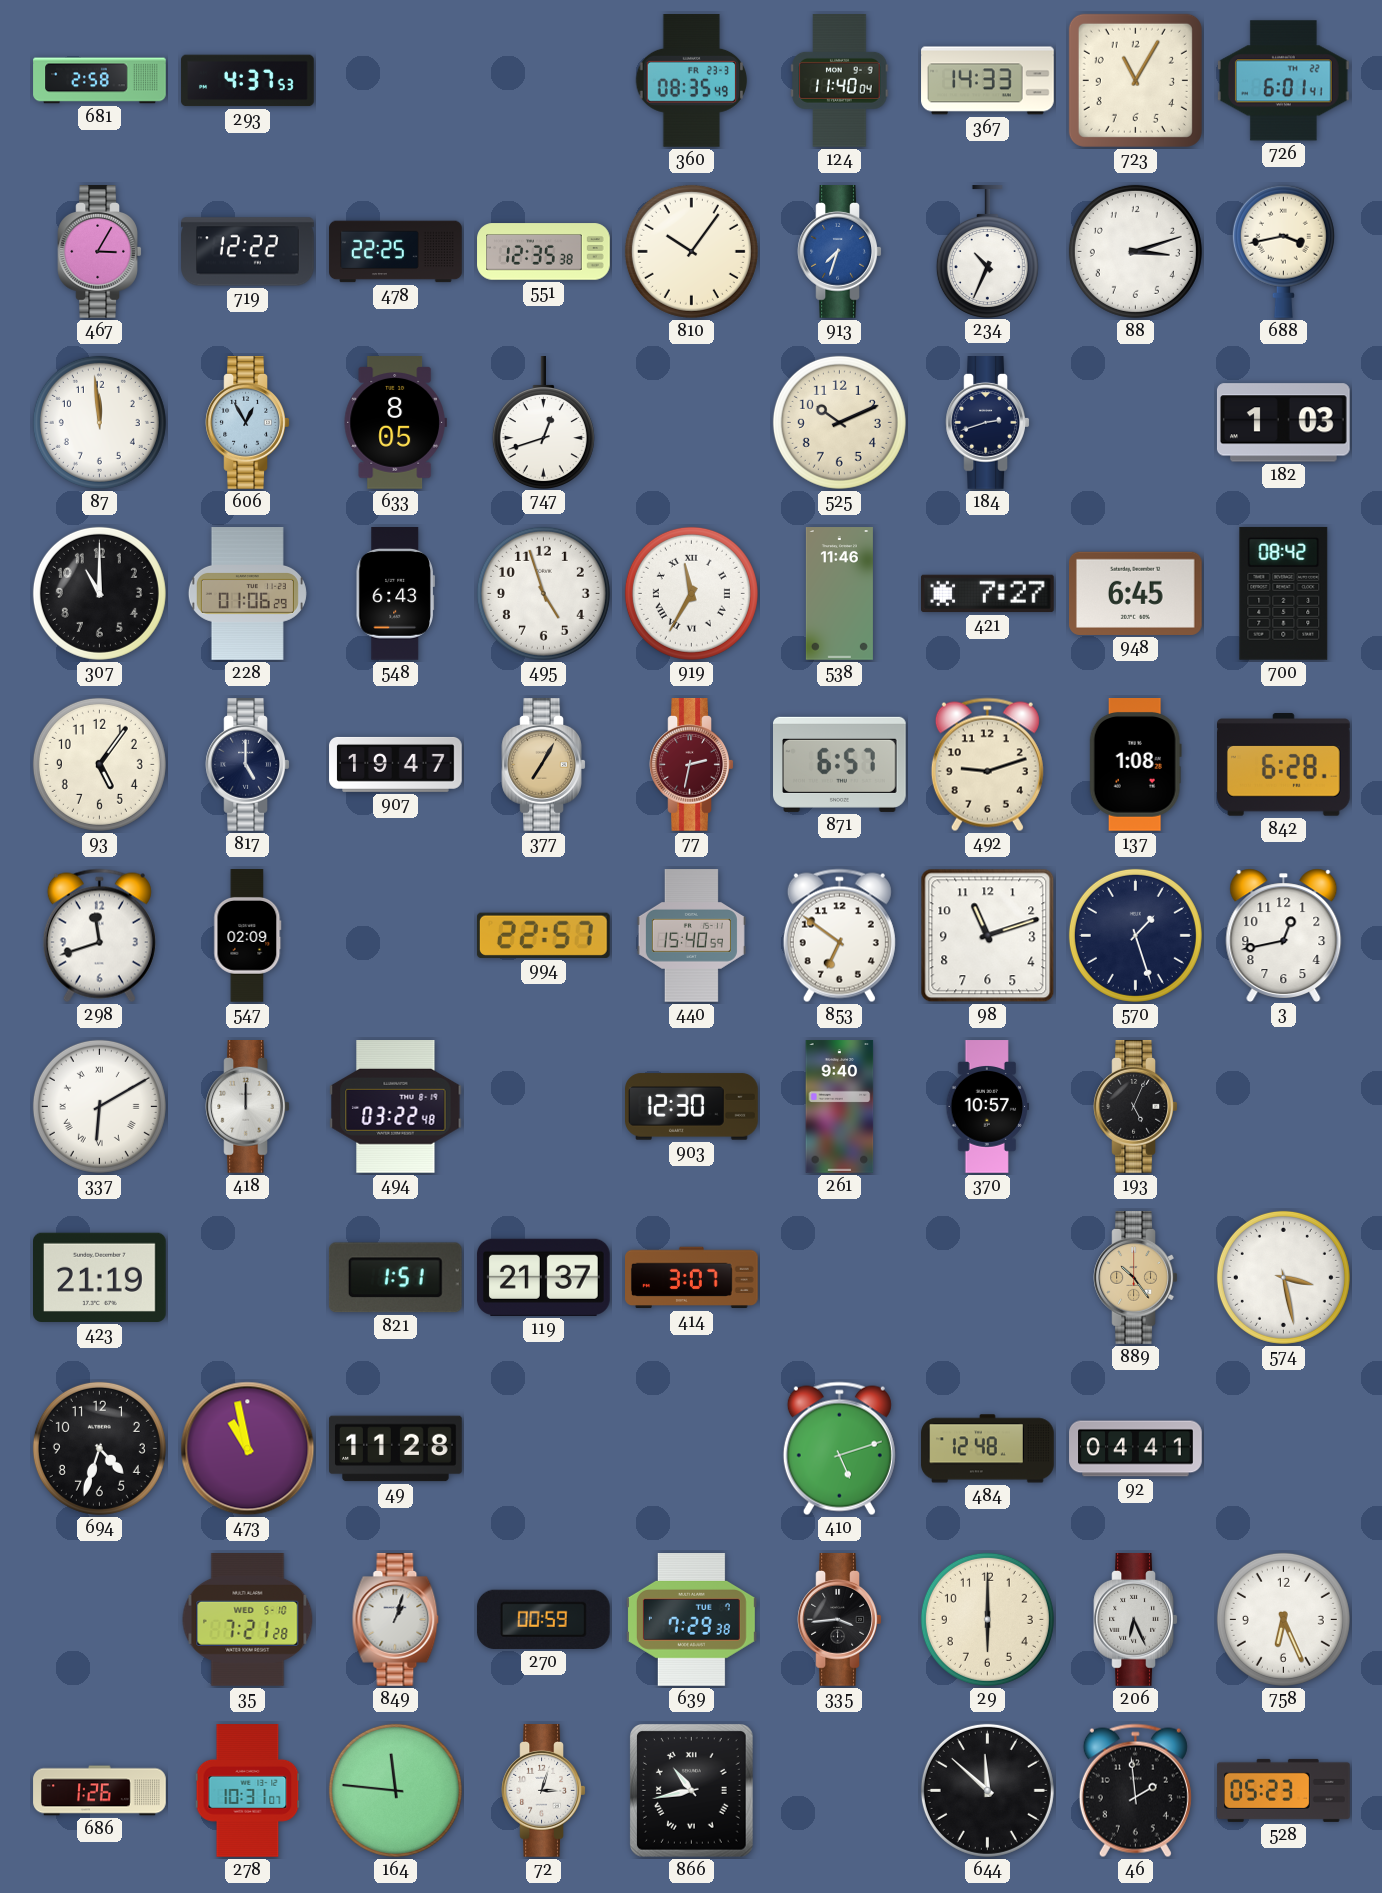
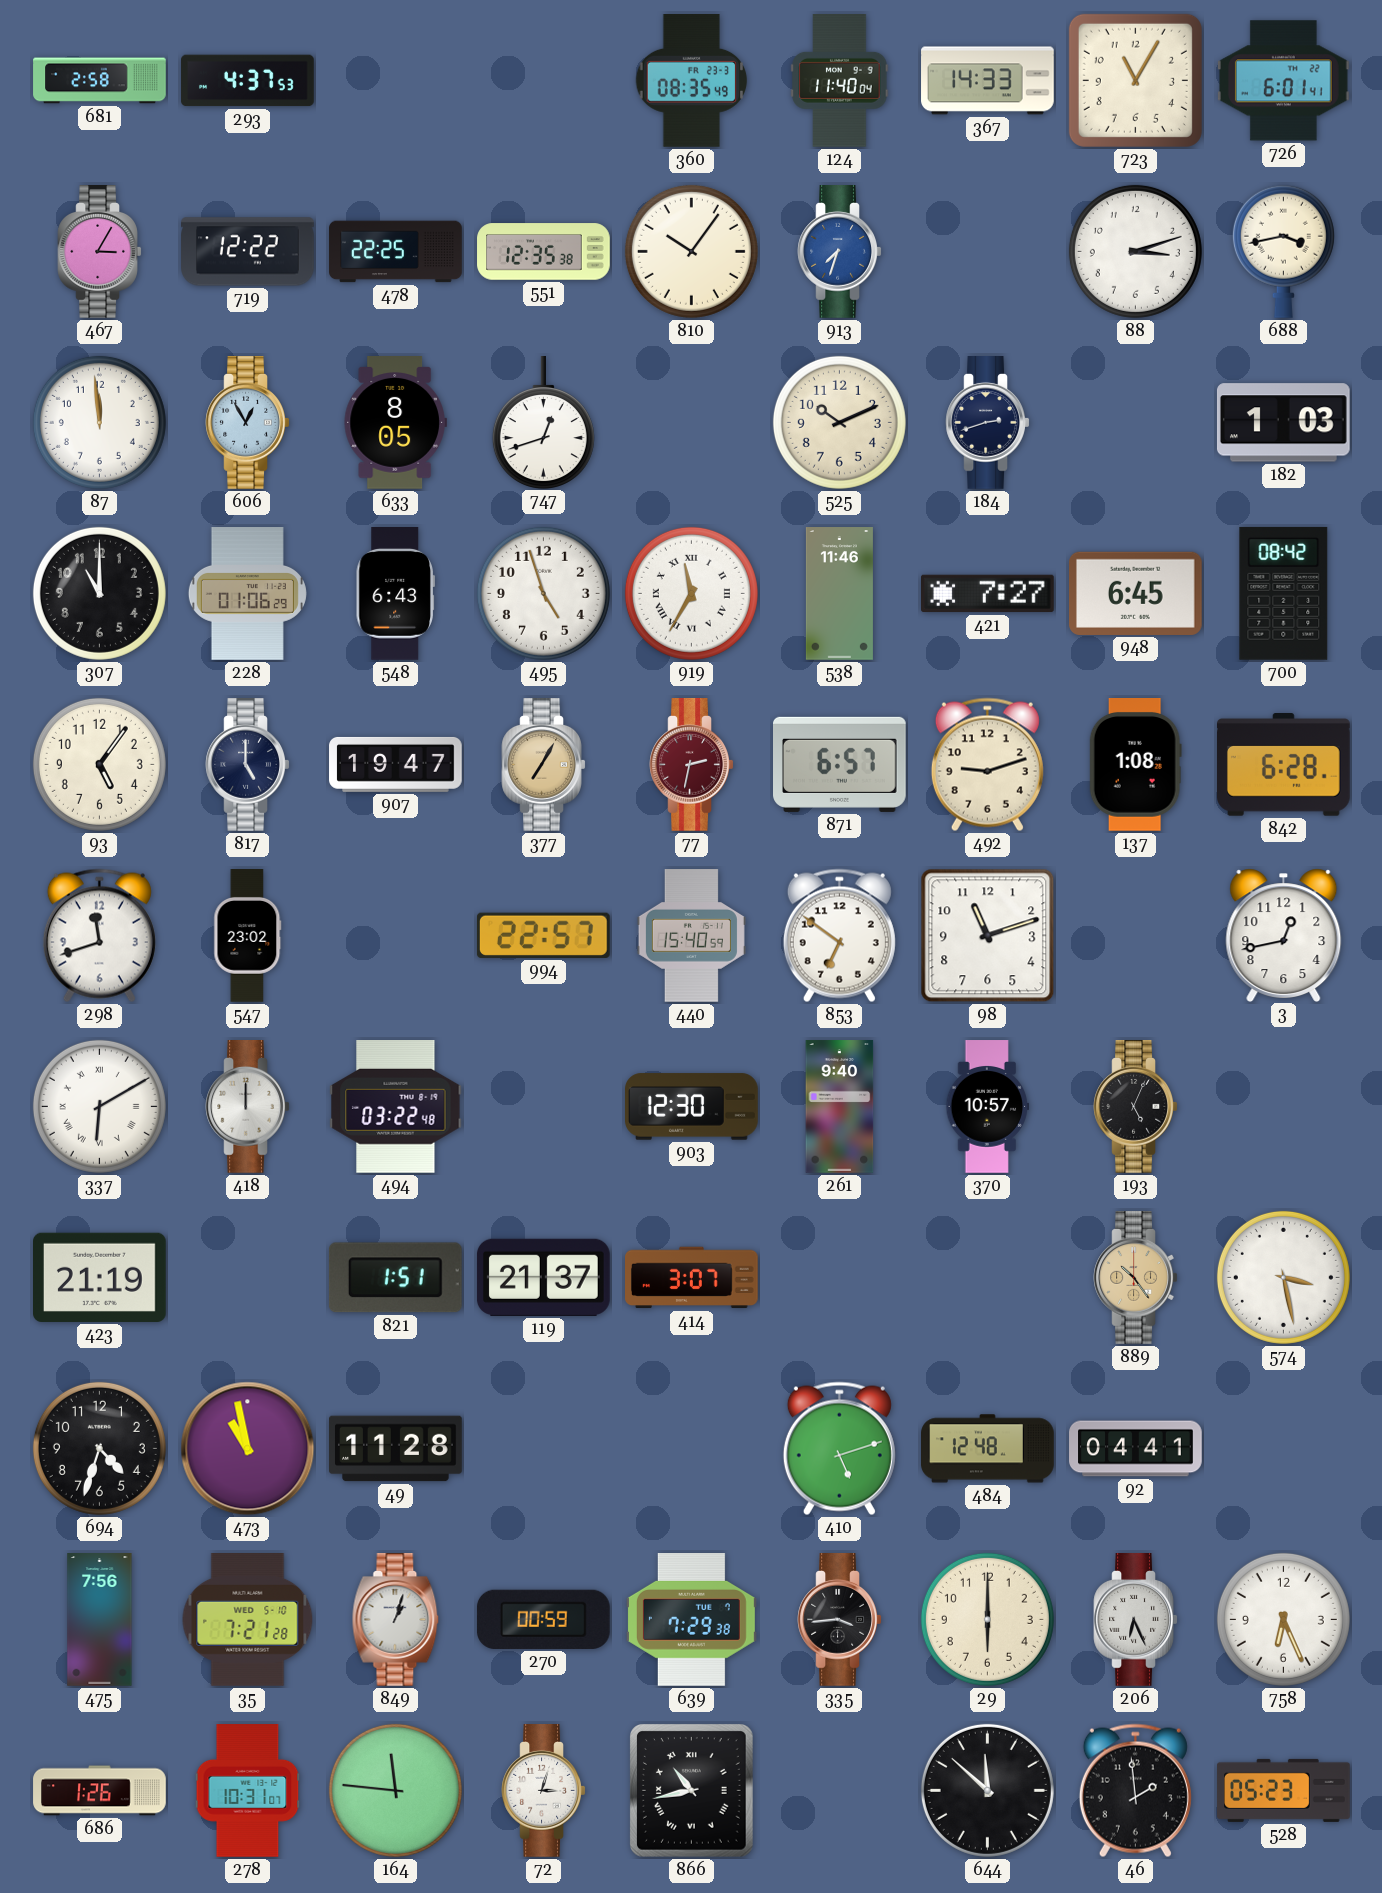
234: 10:34 -> none (987, 252)
547: 02:09 -> 23:02 (248, 936)
570: 1:27 -> none (1135, 935)
475: none -> 7:56 (100, 1620)
